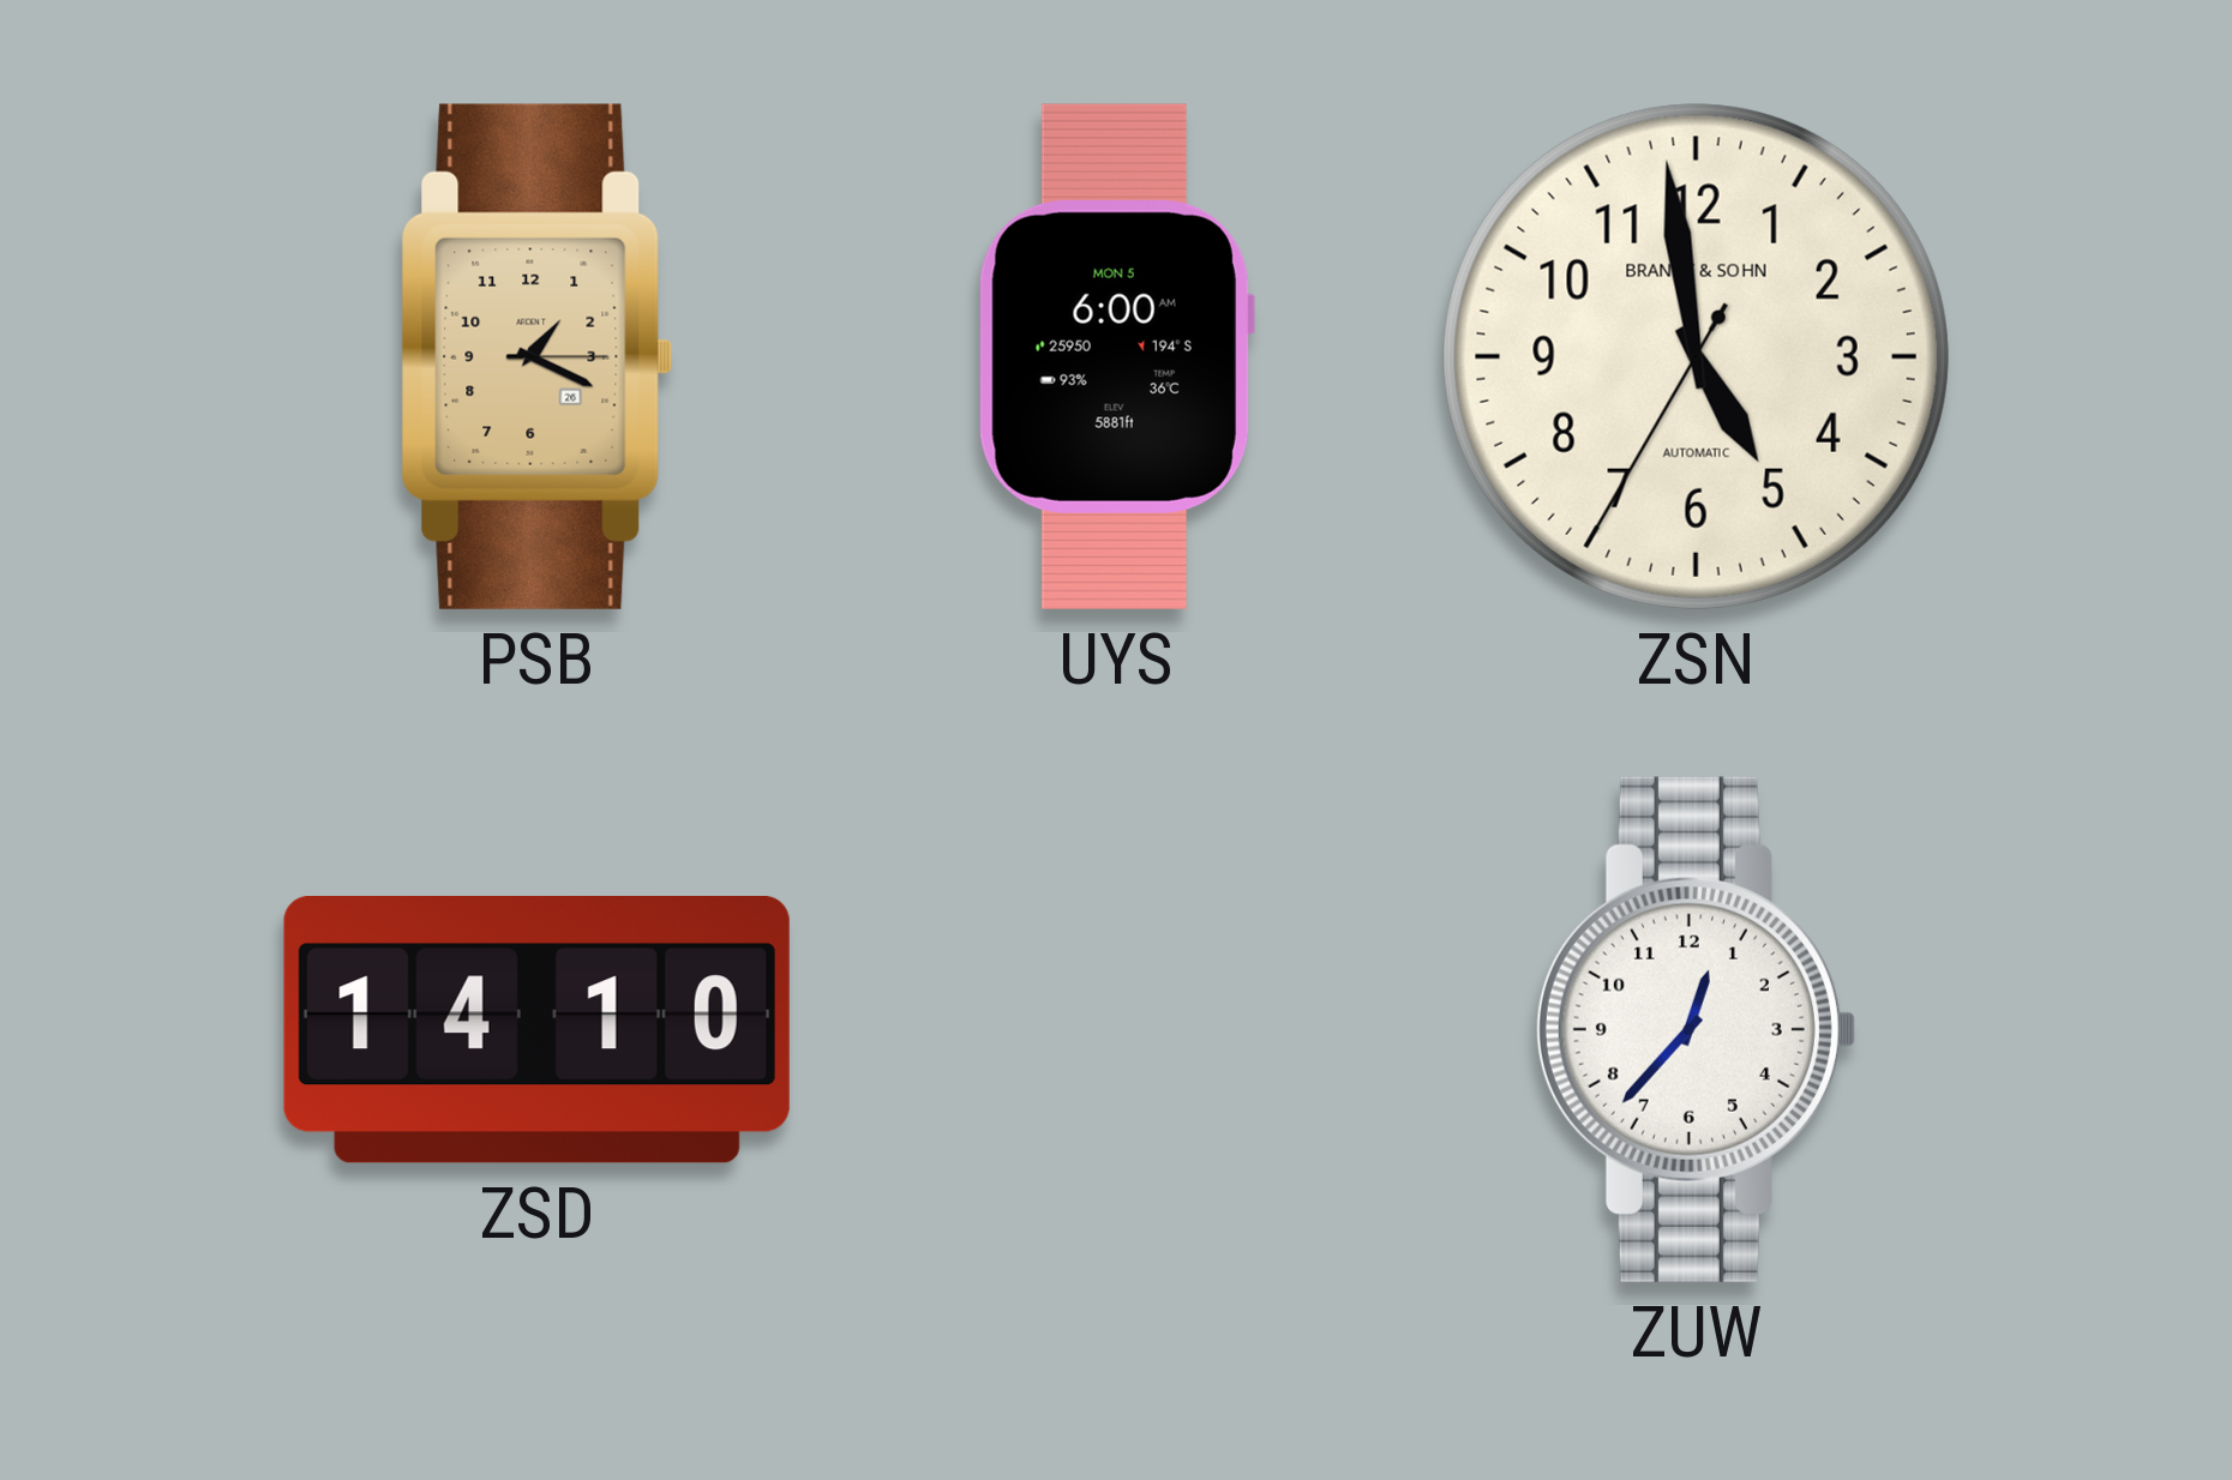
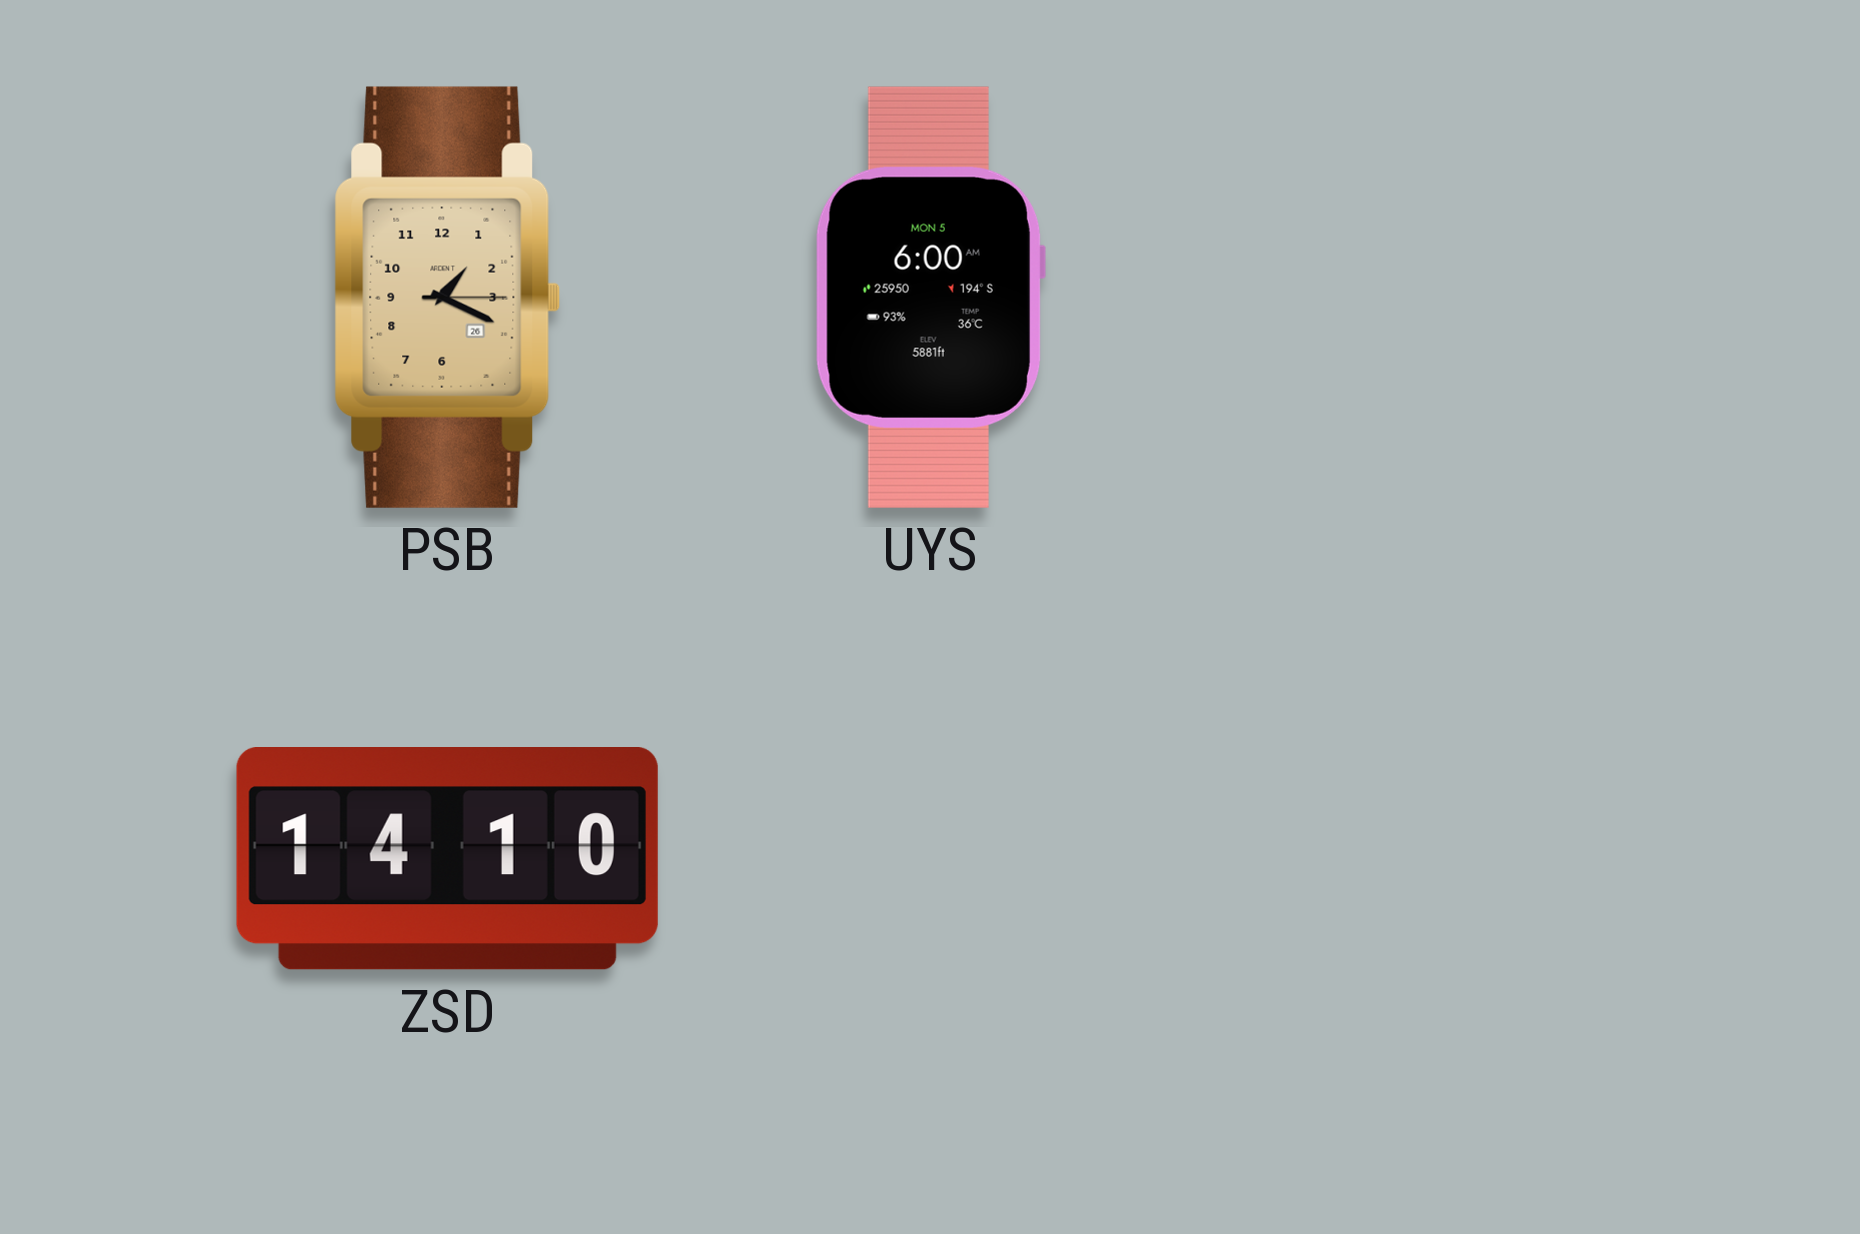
ZSN: 4:58 -> none (1696, 356)
ZUW: 12:37 -> none (1696, 1029)
